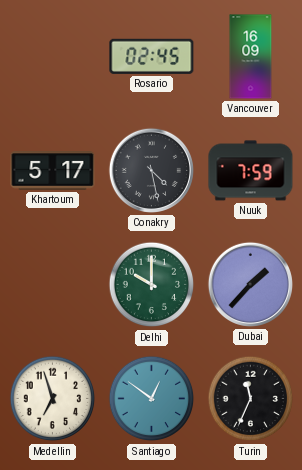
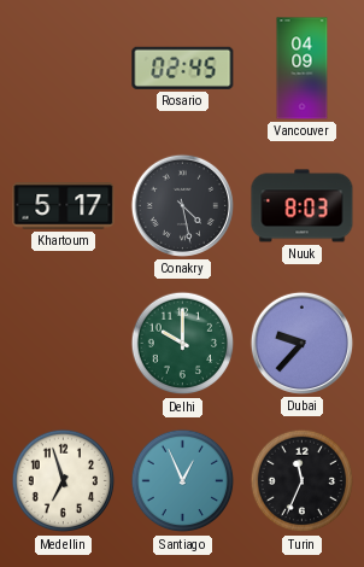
Vancouver: 16:09 -> 04:09 (303, 69)
Nuuk: 7:59 -> 8:03 (303, 206)
Dubai: 1:37 -> 9:37 (301, 343)
Santiago: 12:51 -> 12:56 (183, 481)
